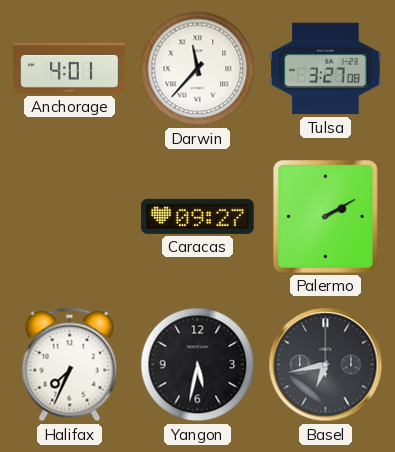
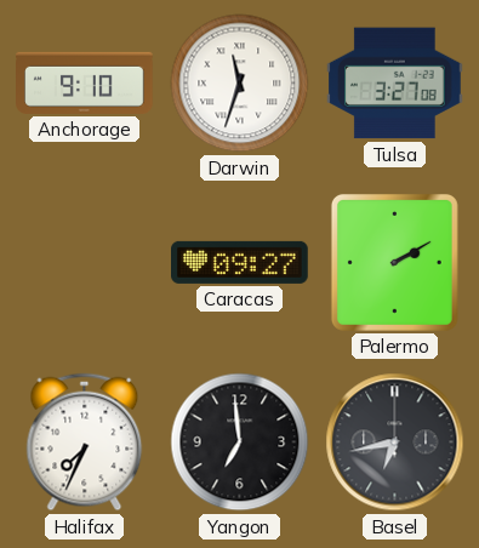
Anchorage: 4:01 -> 9:10 (85, 82)
Darwin: 11:37 -> 11:33 (240, 84)
Yangon: 5:32 -> 6:59 (240, 443)
